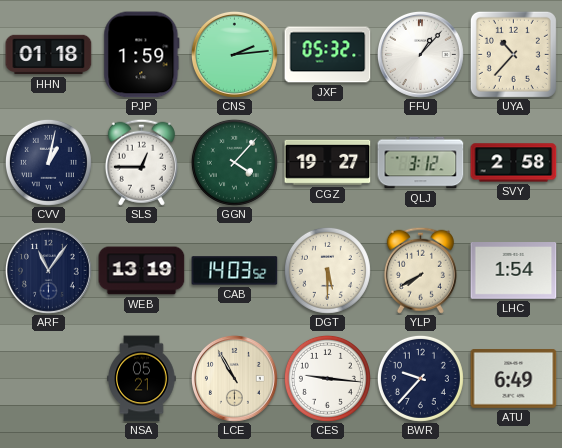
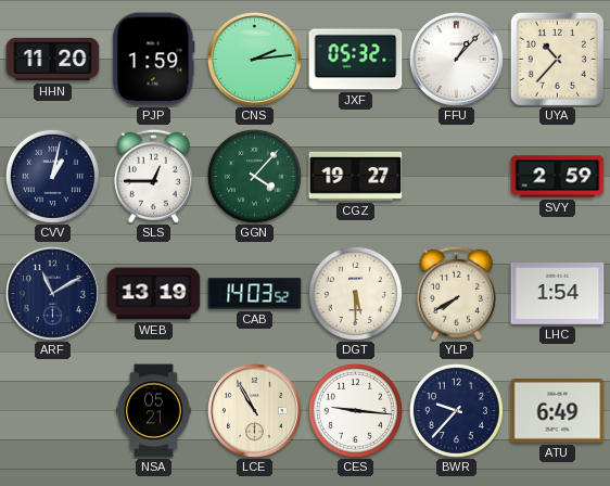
HHN: 01:18 -> 11:20 (53, 60)
QLJ: 3:12 -> none (421, 163)
SVY: 2:58 -> 2:59 (558, 177)
ARF: 11:06 -> 11:10 (52, 293)
